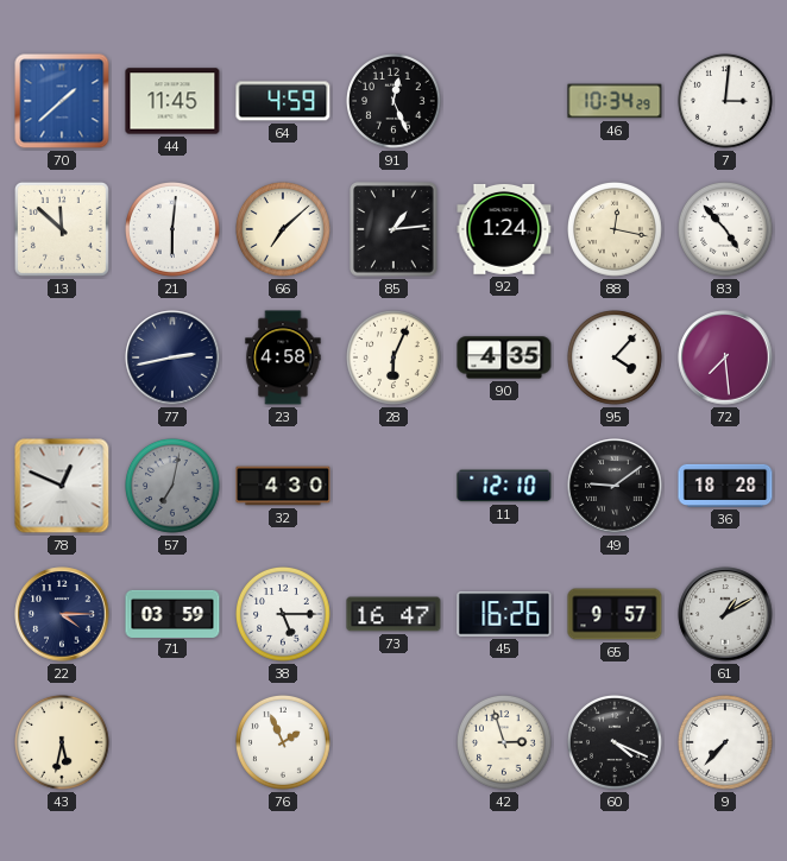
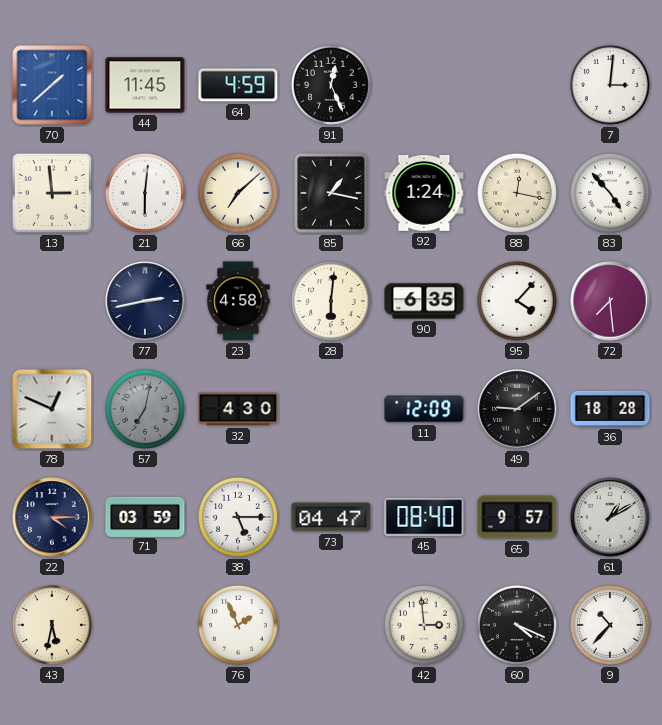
46: 10:34 -> none (615, 101)
13: 11:52 -> 2:59 (52, 193)
85: 1:14 -> 1:17 (331, 193)
28: 6:04 -> 6:01 (332, 302)
90: 4:35 -> 6:35 (424, 301)
11: 12:10 -> 12:09 (424, 409)
73: 16:47 -> 04:47 (331, 517)
45: 16:26 -> 08:40 (424, 517)
42: 2:57 -> 2:59 (425, 626)
9: 7:37 -> 10:37 (611, 626)
